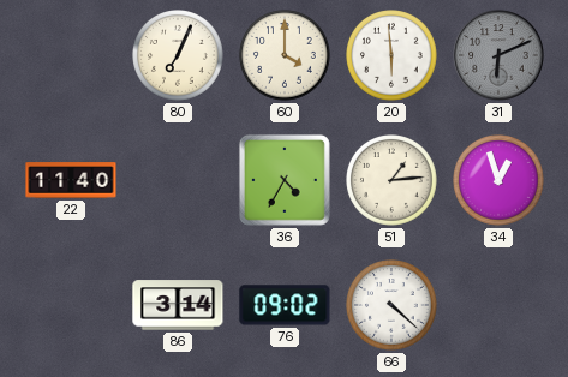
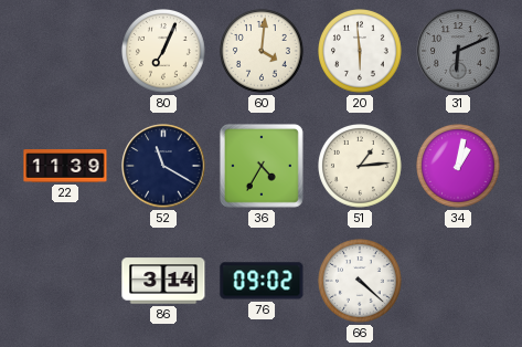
60: 4:00 -> 4:01 (263, 52)
22: 11:40 -> 11:39 (65, 166)
52: none -> 11:20 (163, 166)
34: 12:57 -> 1:02 (459, 167)
